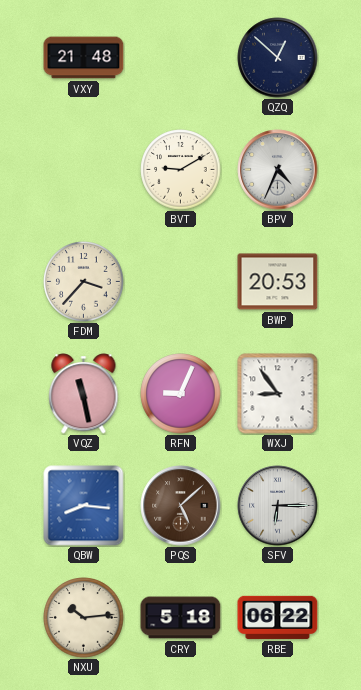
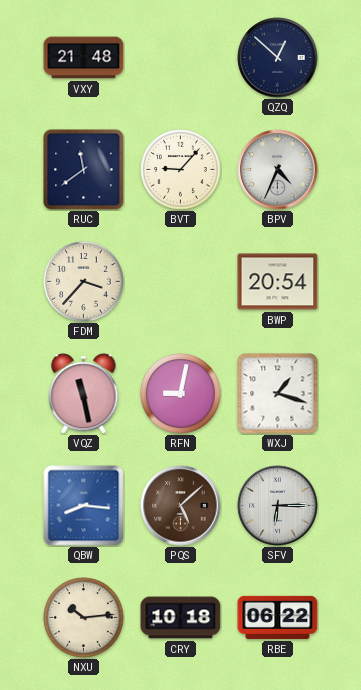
RUC: none -> 11:39 (84, 170)
BVT: 9:10 -> 9:07 (181, 170)
BWP: 20:53 -> 20:54 (278, 282)
RFN: 9:04 -> 9:02 (181, 394)
WXJ: 8:54 -> 1:18 (278, 394)
CRY: 5:18 -> 10:18 (181, 618)
